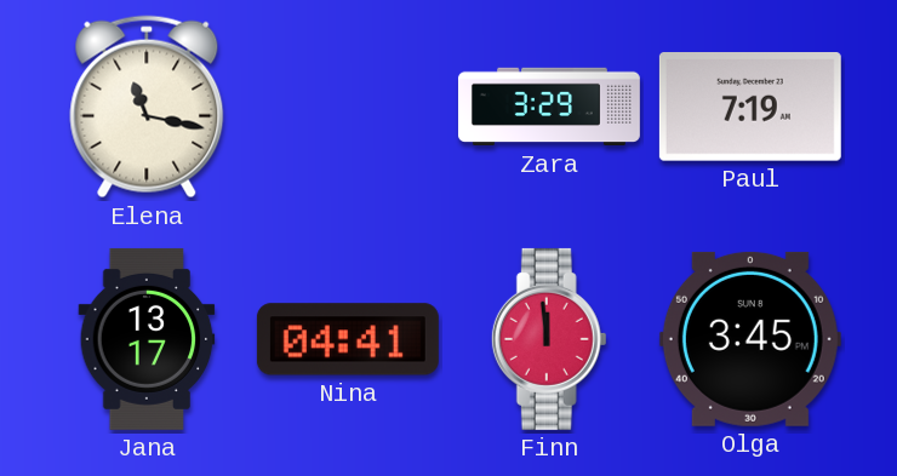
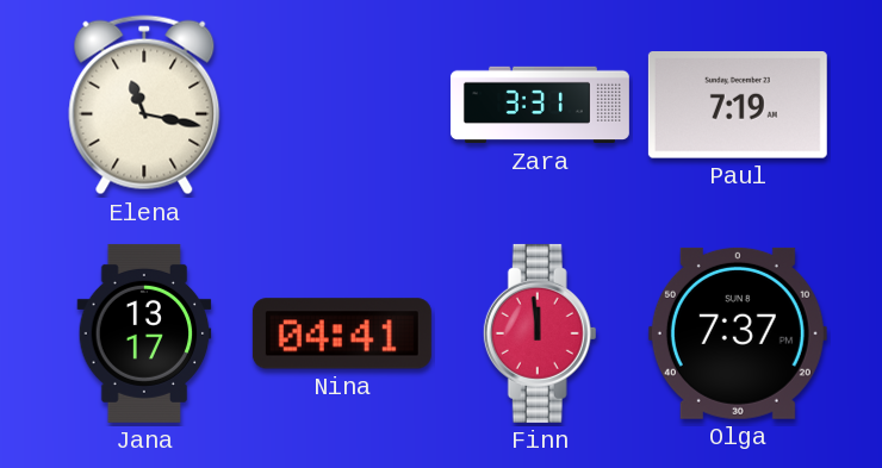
Zara: 3:29 -> 3:31 (540, 105)
Olga: 3:45 -> 7:37 (738, 333)
